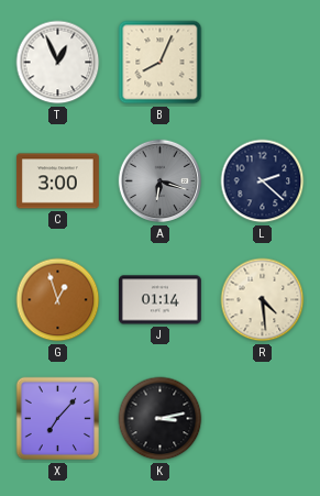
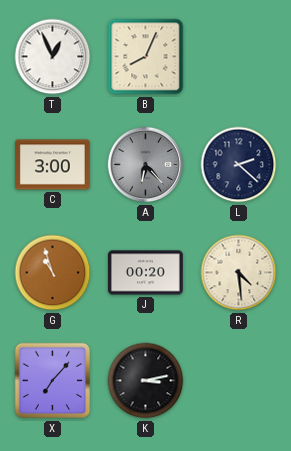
A: 6:18 -> 6:23 (146, 165)
G: 12:57 -> 10:57 (53, 273)
J: 01:14 -> 00:20 (145, 273)
